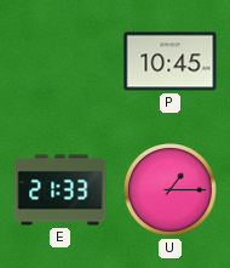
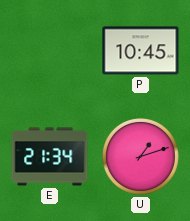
E: 21:33 -> 21:34 (50, 157)
U: 1:15 -> 1:12 (141, 157)
